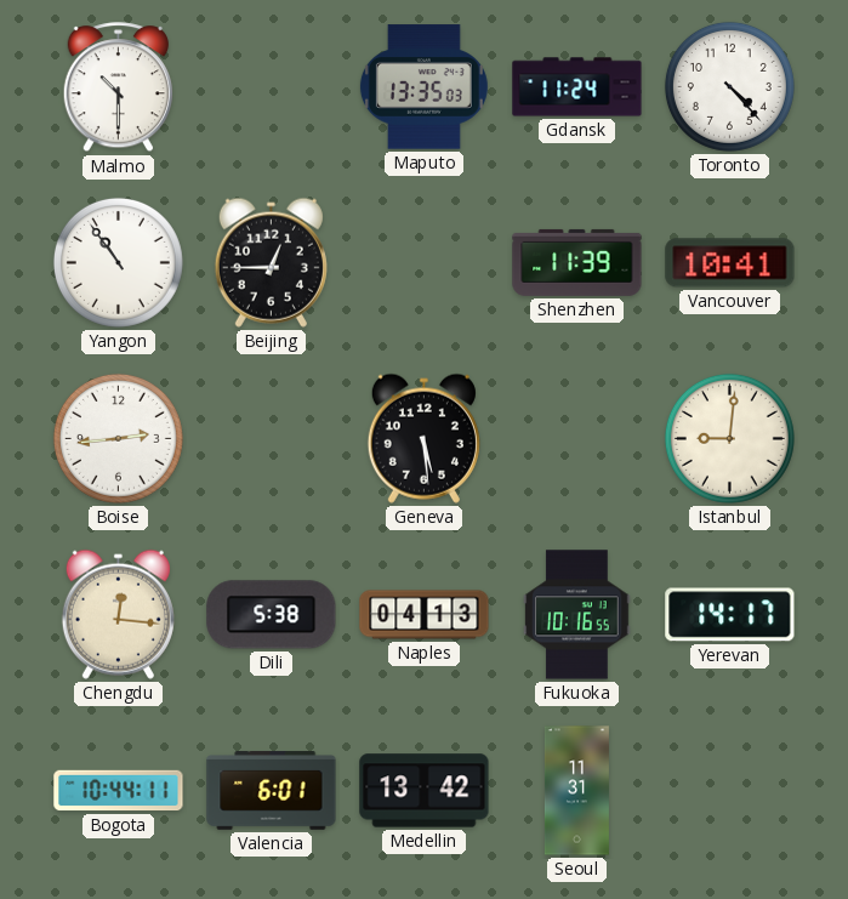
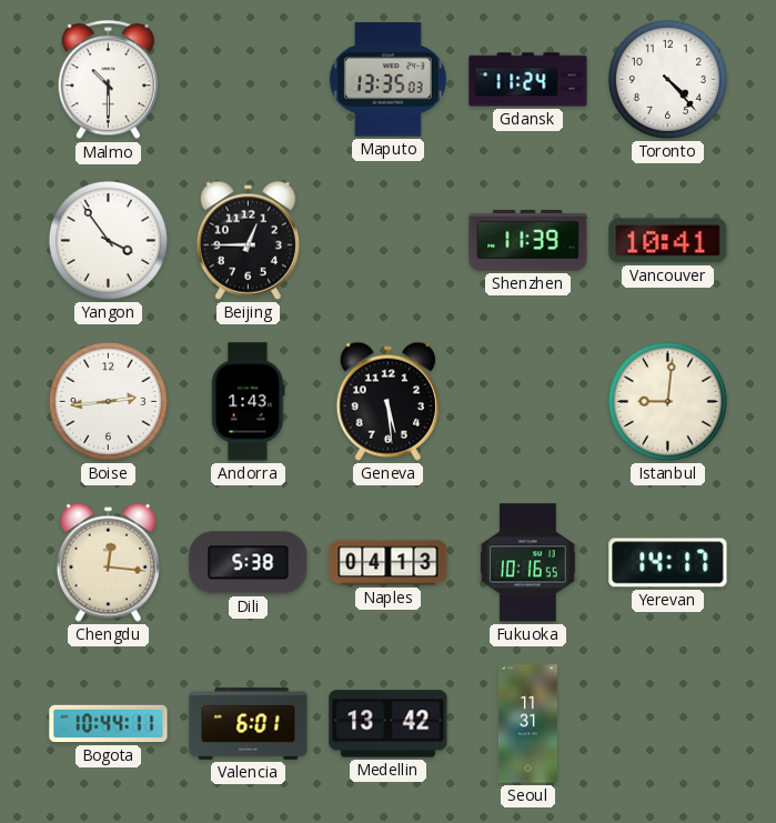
Yangon: 10:54 -> 3:54 (108, 240)
Andorra: none -> 1:43 (249, 402)
